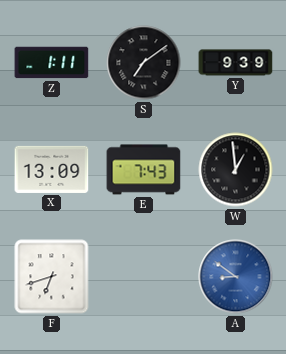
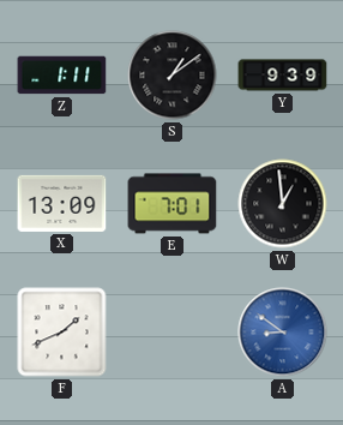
S: 7:09 -> 1:09 (173, 76)
E: 7:43 -> 7:01 (173, 204)
F: 6:42 -> 1:41 (62, 333)
